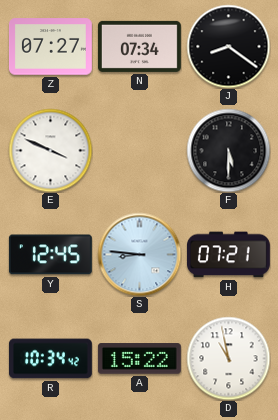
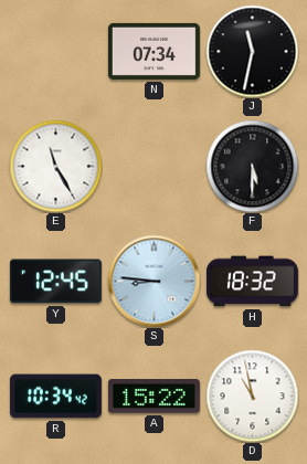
Z: 07:27 -> none (50, 47)
J: 8:21 -> 11:32 (252, 51)
E: 3:49 -> 11:25 (55, 166)
H: 07:21 -> 18:32 (252, 282)
